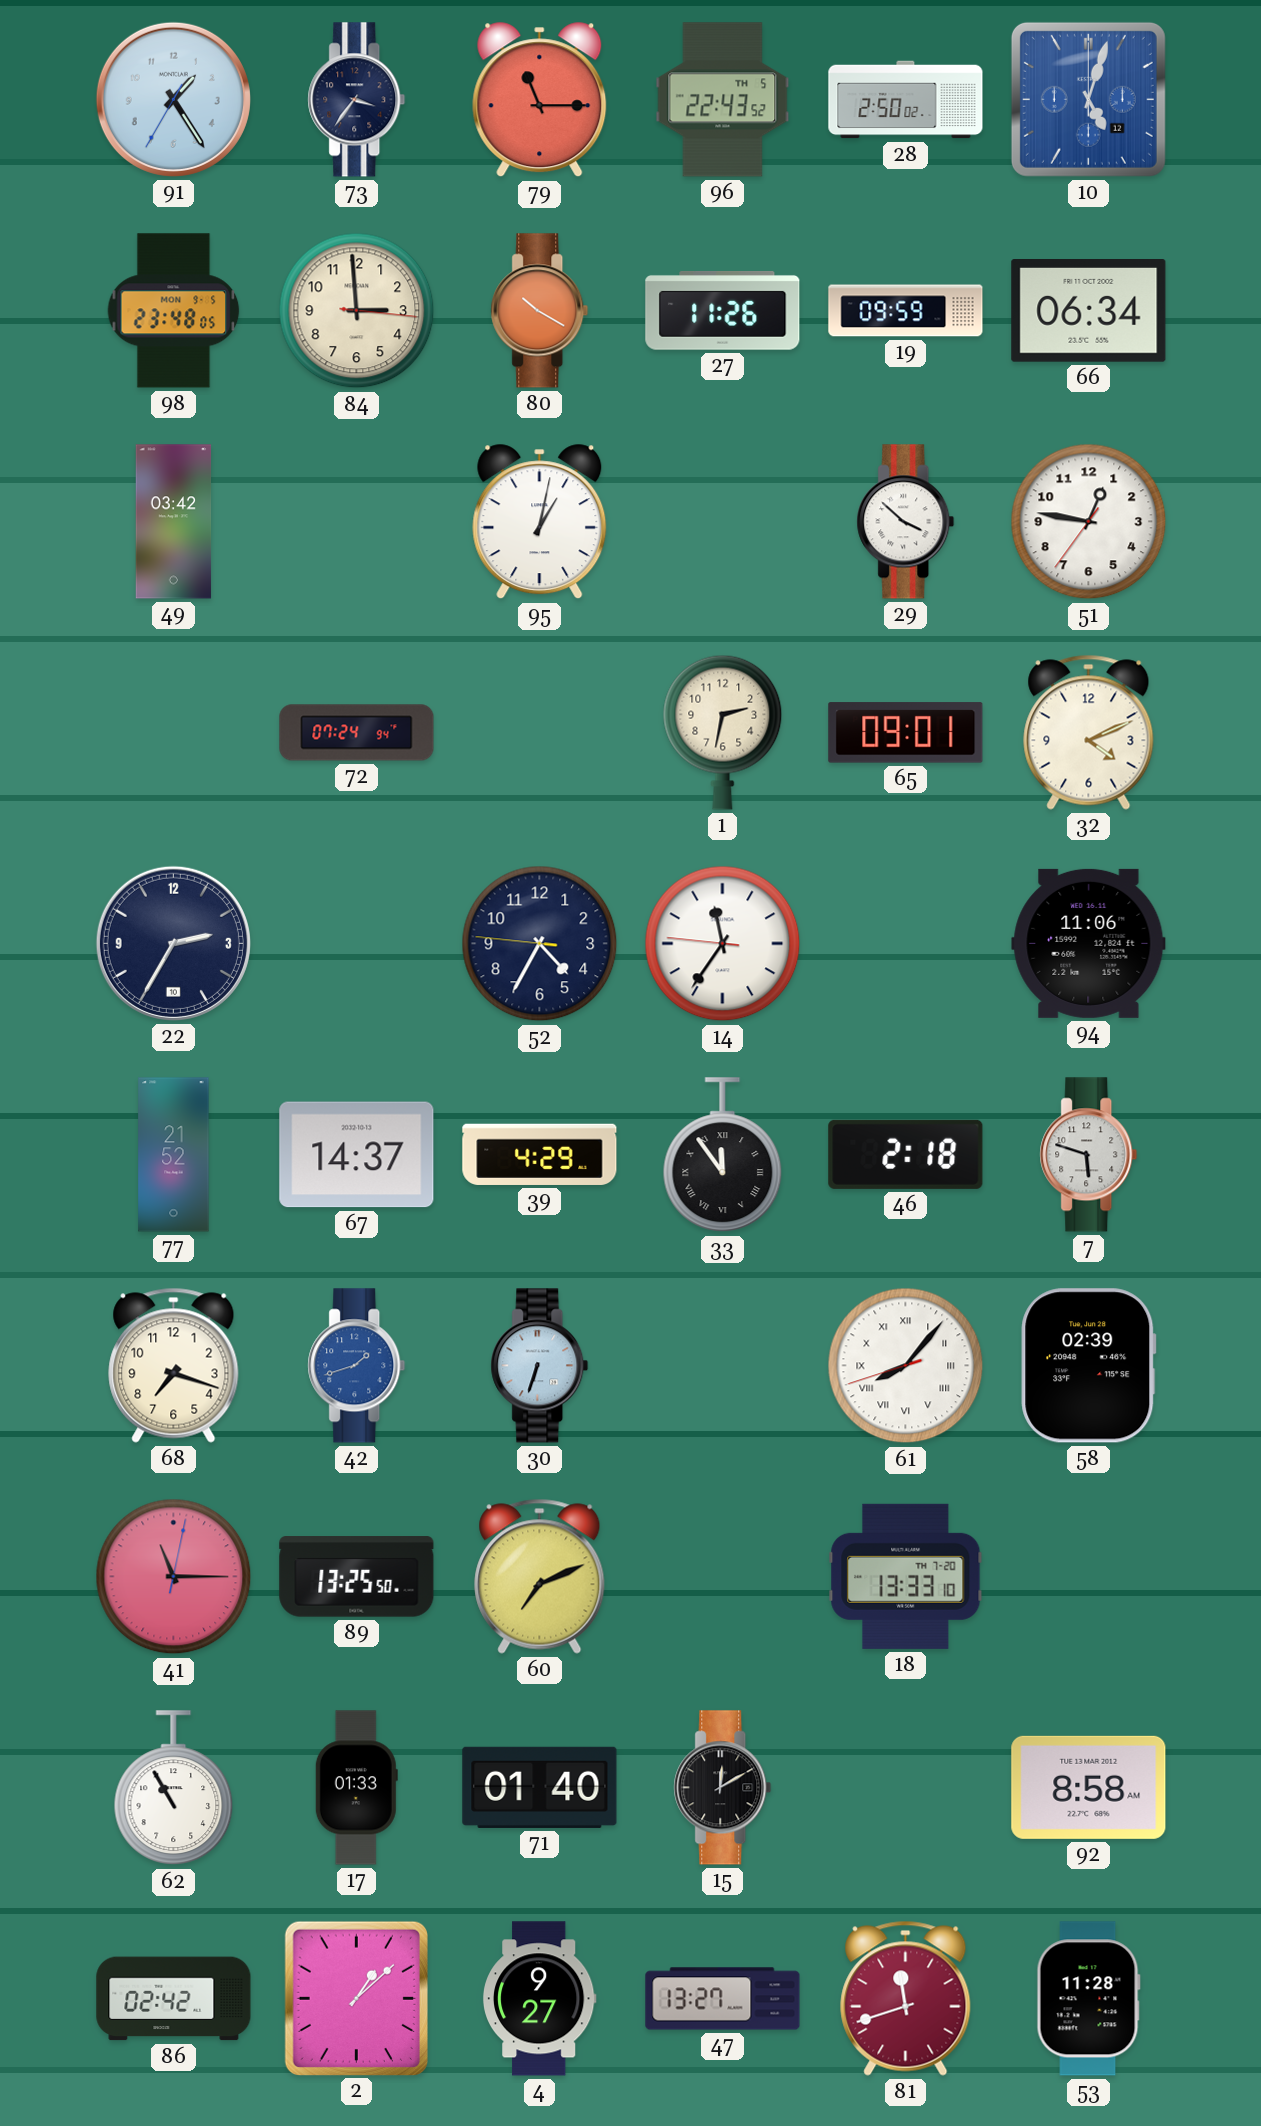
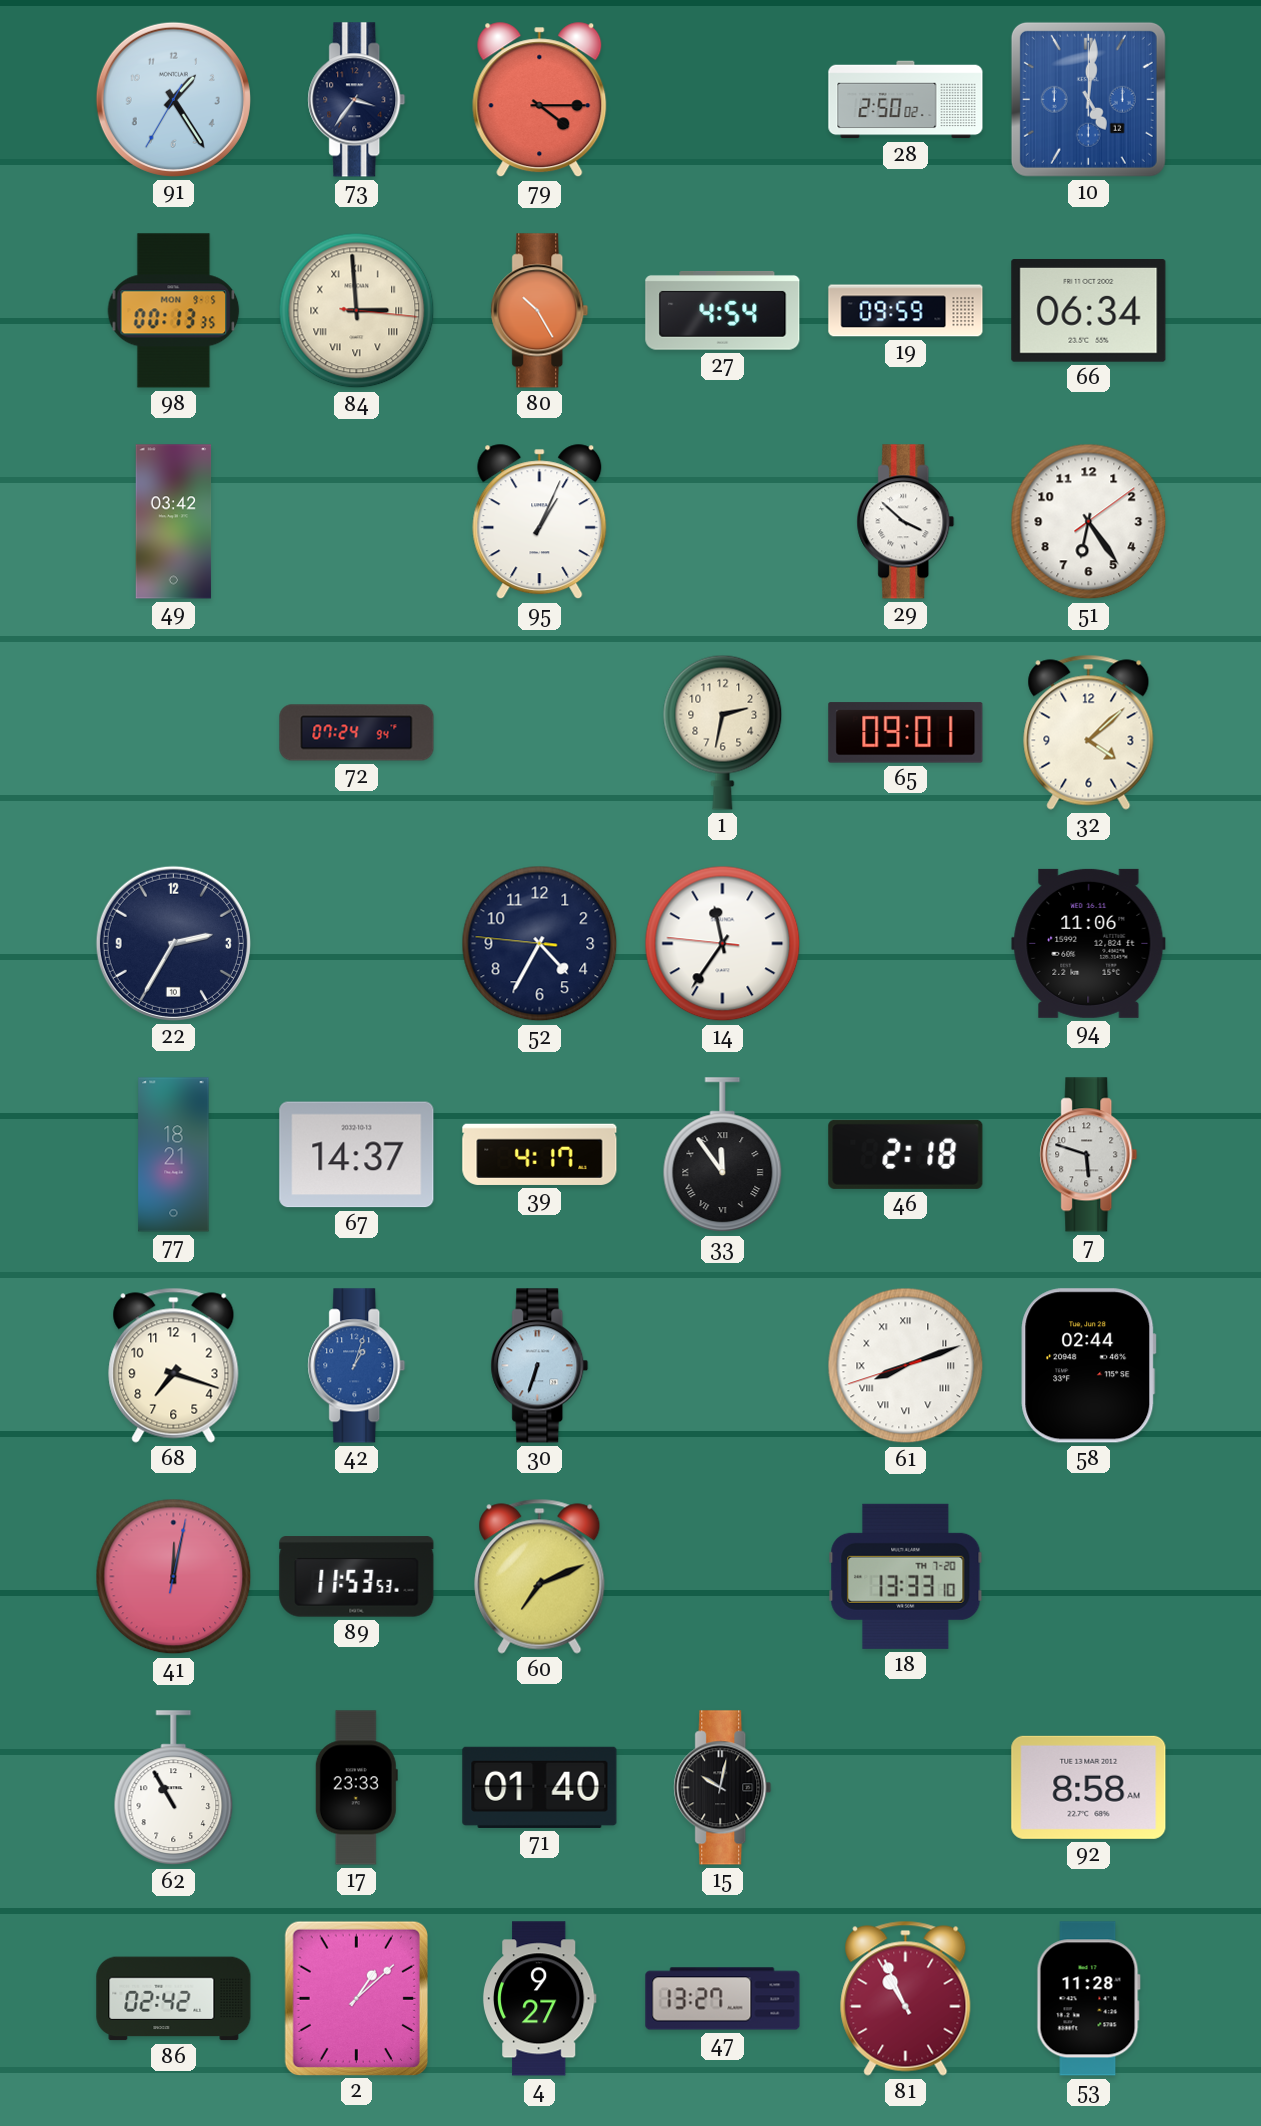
79: 11:15 -> 4:15 (540, 100)
96: 22:43 -> none (723, 100)
10: 5:03 -> 5:01 (1088, 99)
98: 23:48 -> 00:13 (174, 311)
84 numerals: Arabic -> Roman (357, 311)
80: 10:20 -> 10:25 (540, 311)
27: 11:26 -> 4:54 (723, 311)
95: 1:02 -> 1:04 (540, 522)
51: 12:46 -> 6:24 (1089, 522)
32: 4:11 -> 4:08 (1089, 732)
77: 21:52 -> 18:21 (174, 1155)
39: 4:29 -> 4:17 (540, 1154)
42: 1:42 -> 1:03 (357, 1366)
61: 8:06 -> 8:11 (906, 1366)
58: 02:39 -> 02:44 (1089, 1366)
41: 11:15 -> 12:02 (174, 1577)
89: 13:25 -> 11:53 (357, 1577)
17: 01:33 -> 23:33 (356, 1788)
15: 12:10 -> 10:02 (723, 1788)
81: 11:42 -> 10:56 (906, 1998)
